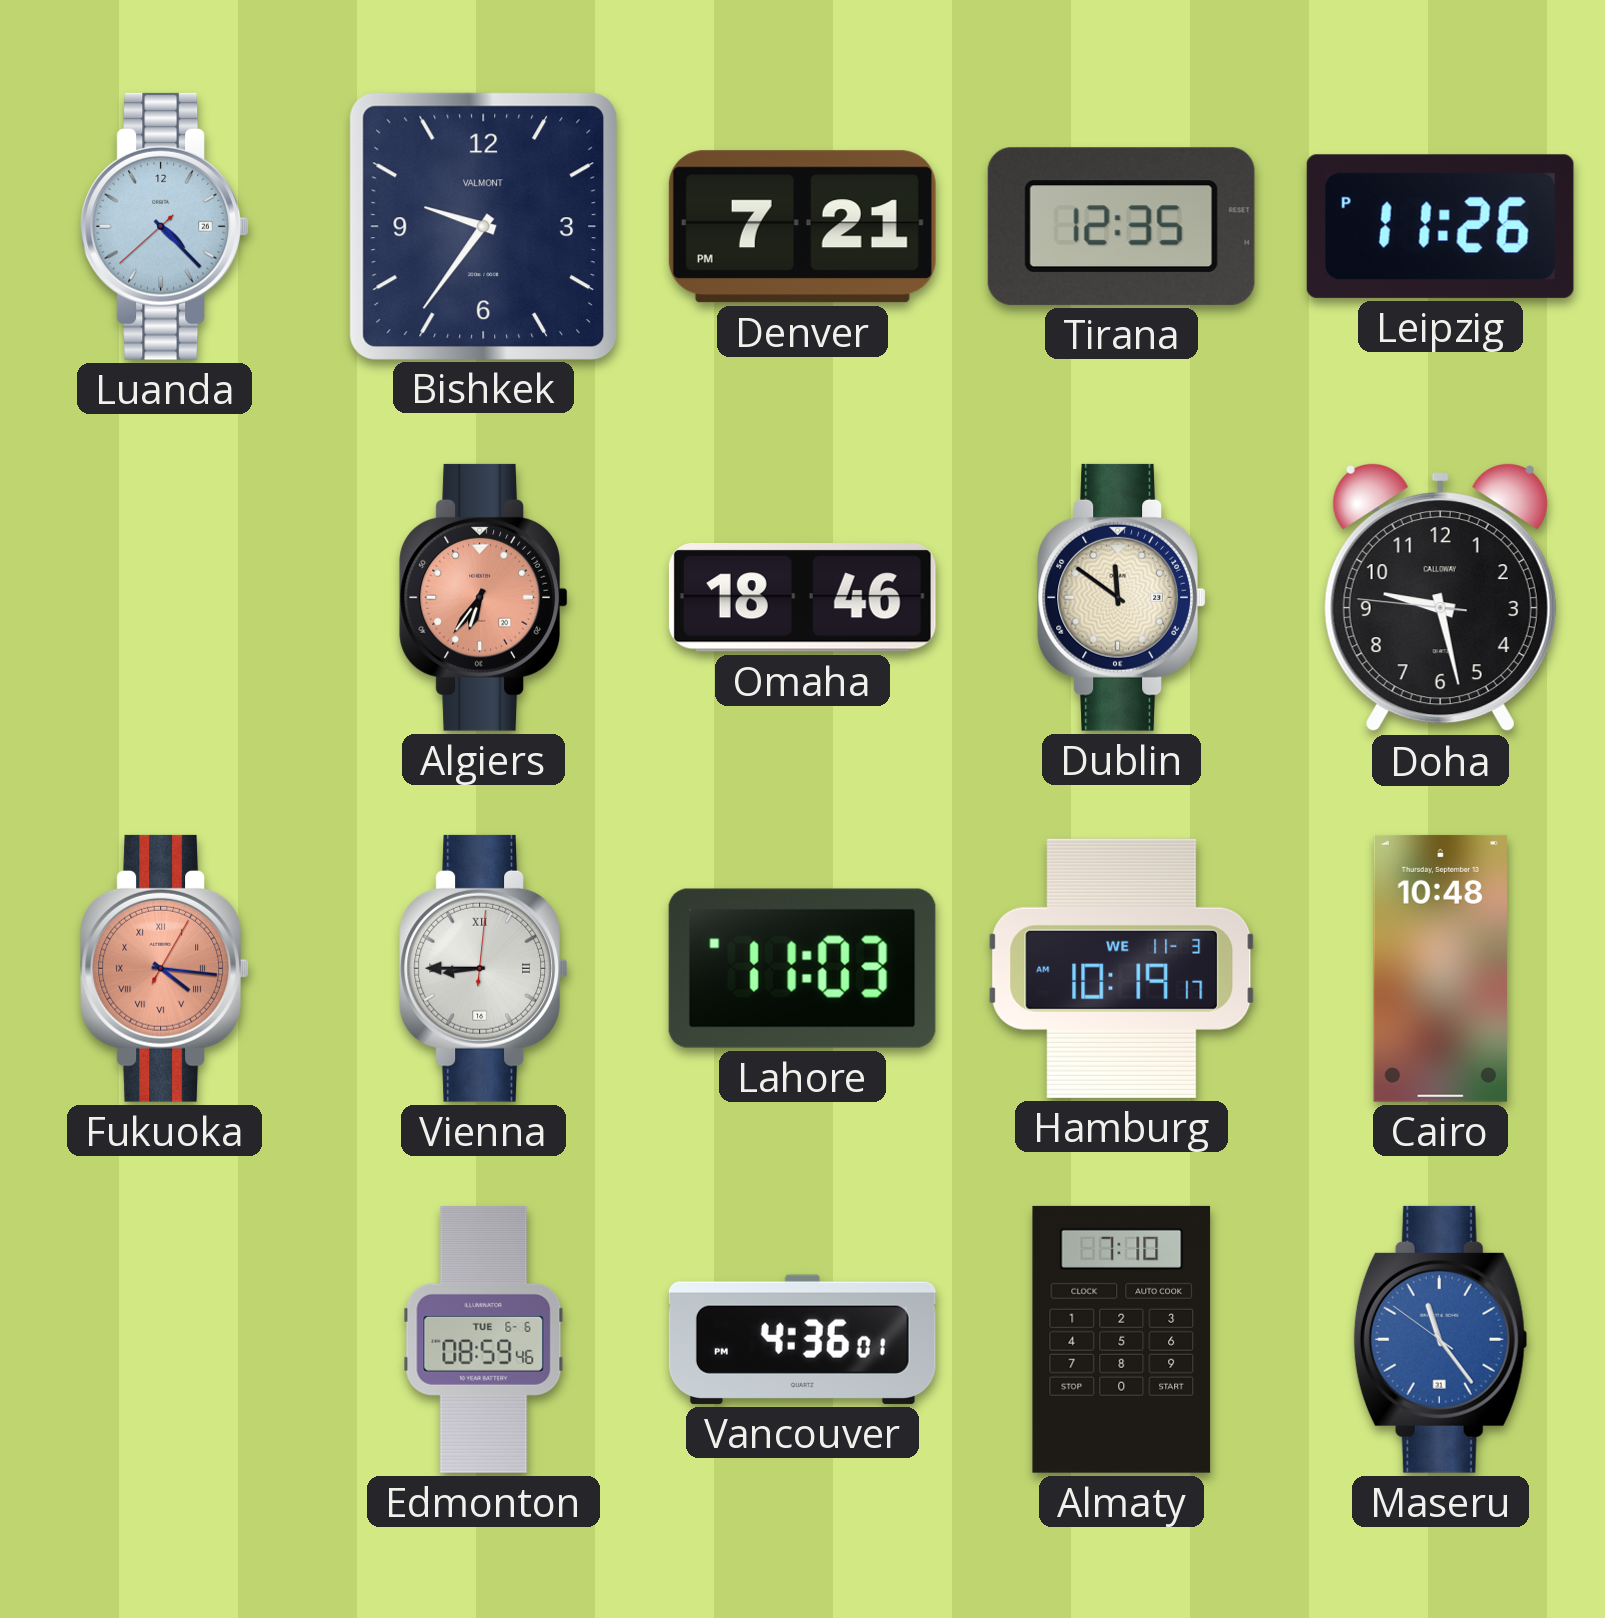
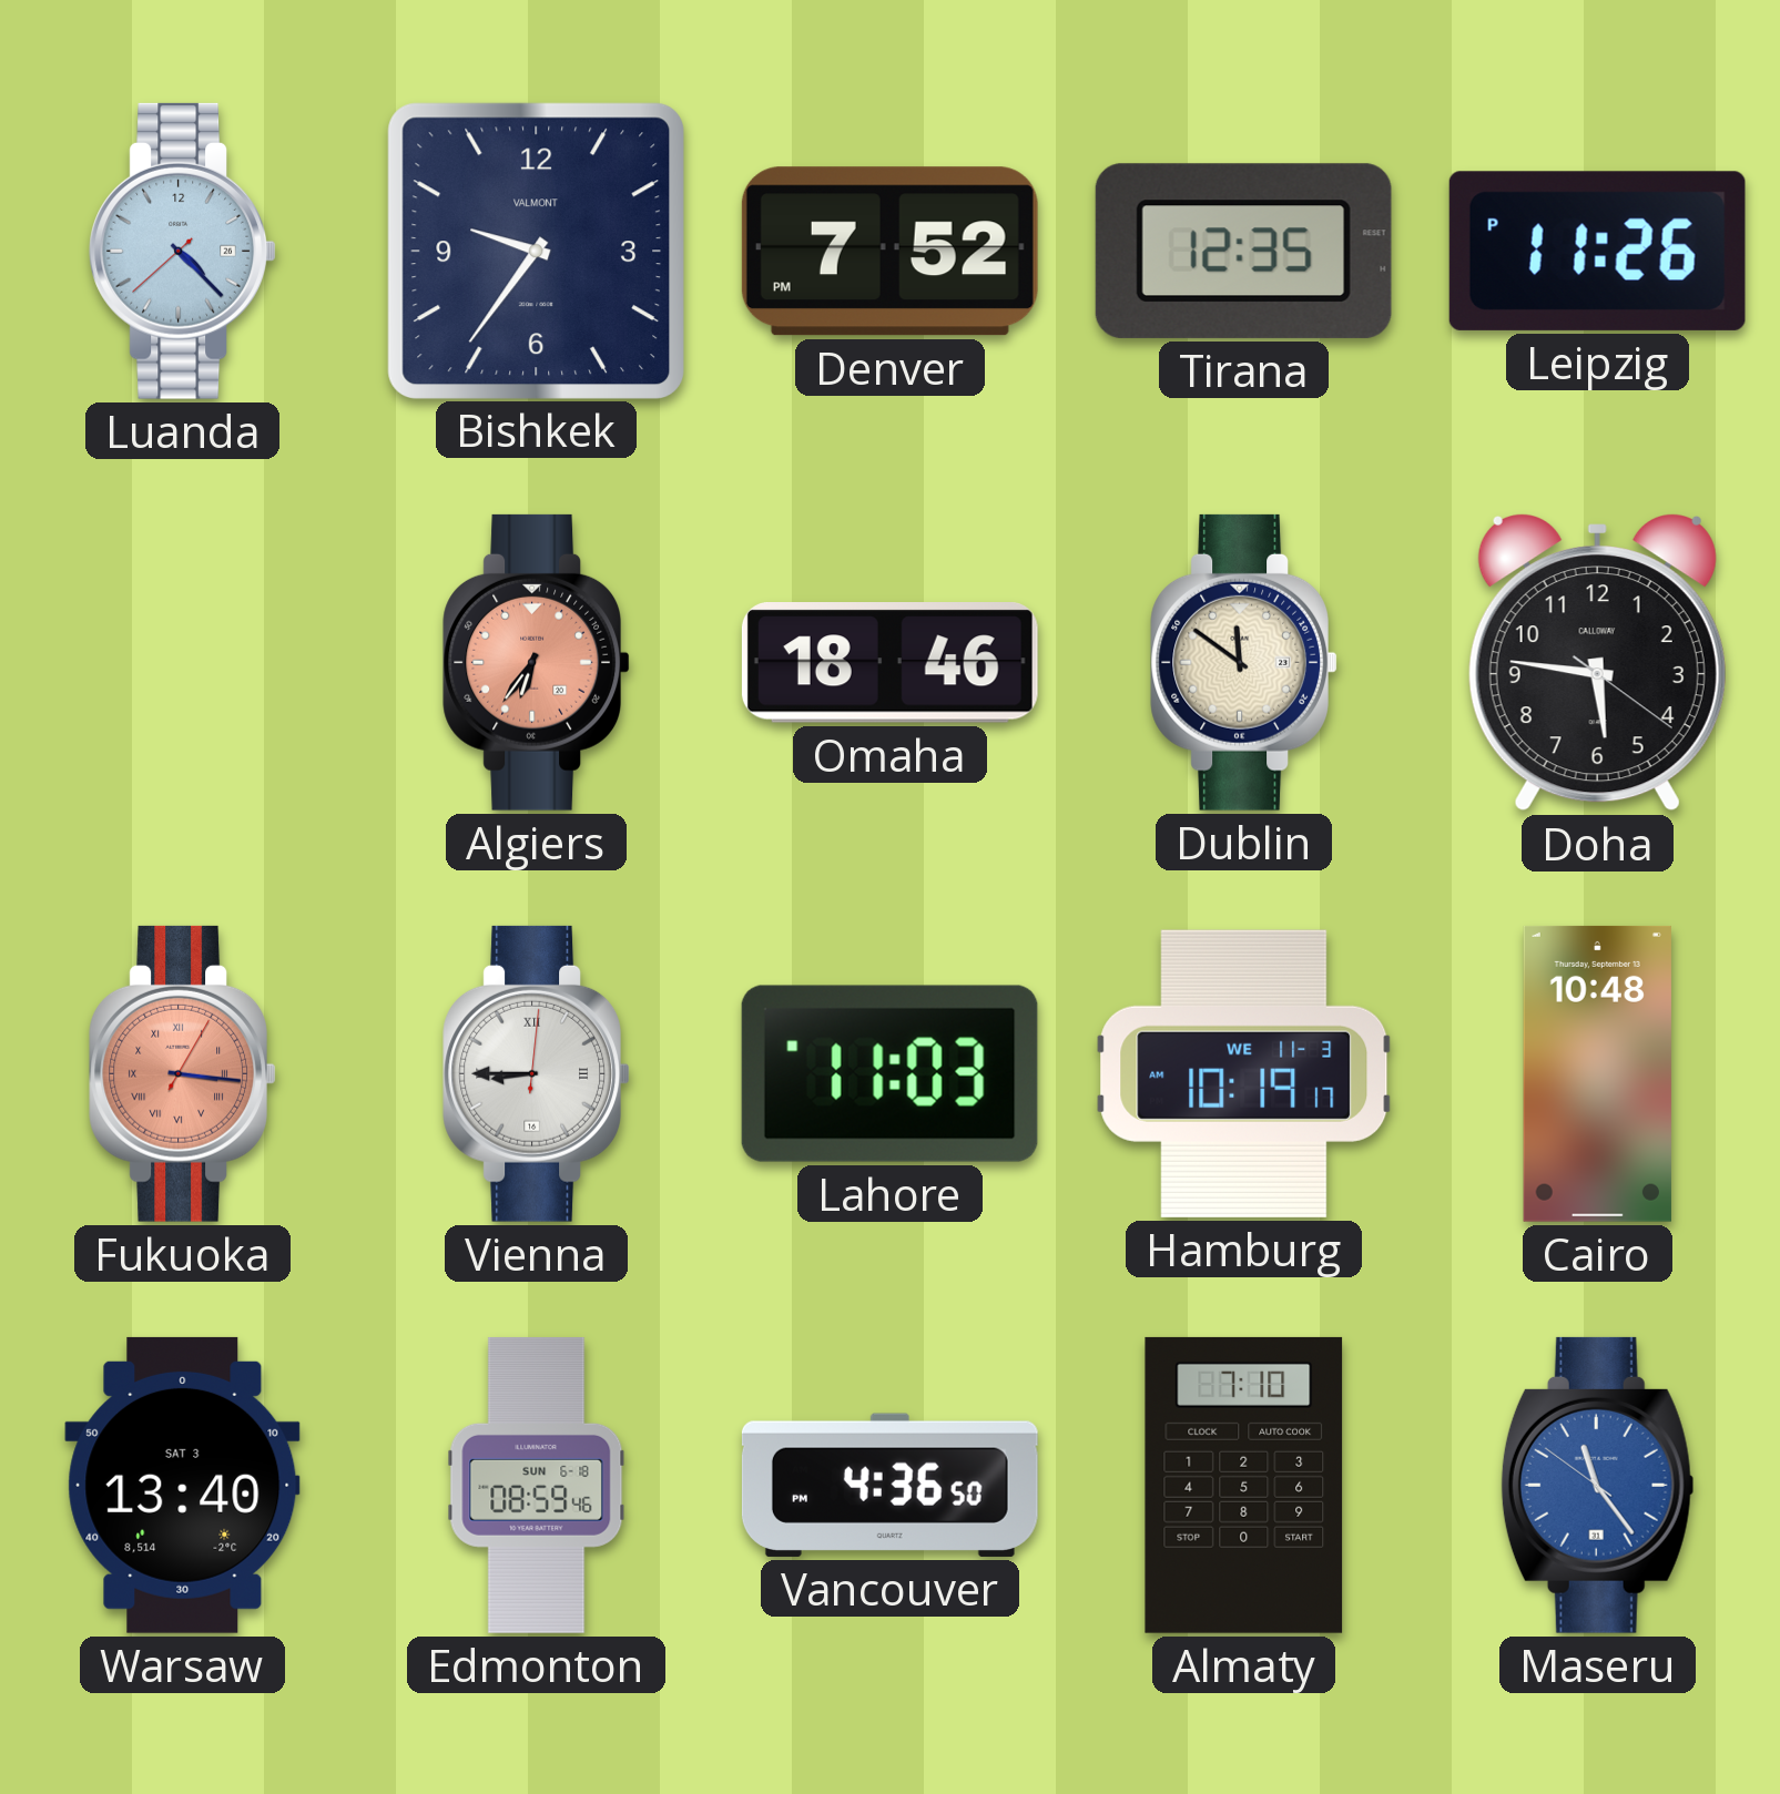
Denver: 7:21 -> 7:52 (889, 252)
Doha: 9:27 -> 5:46 (1597, 663)
Fukuoka: 4:16 -> 3:16 (182, 1073)
Warsaw: none -> 13:40 (183, 1485)
Edmonton date: TUE 6-6 -> SUN 6-18 (537, 1485)
Vancouver: 4:36:01 PM -> 4:36:50 PM (889, 1485)
